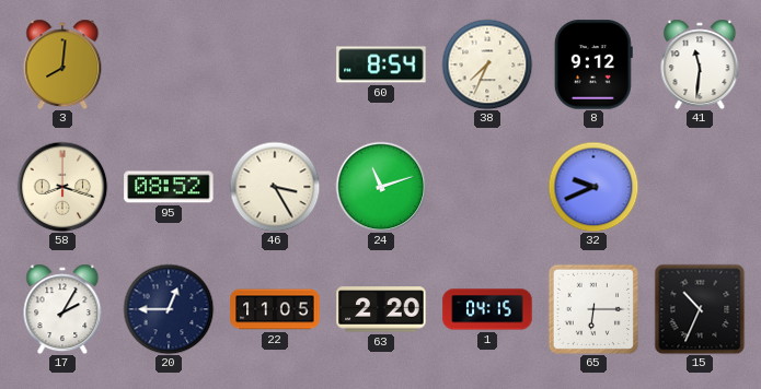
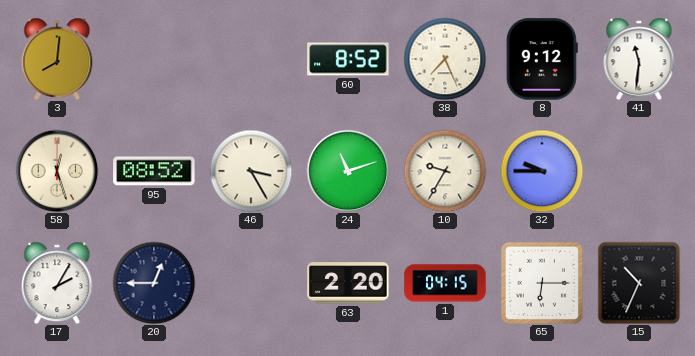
60: 8:54 -> 8:52 (348, 59)
38: 7:34 -> 7:26 (445, 59)
58: 8:18 -> 12:27 (57, 171)
10: none -> 9:35 (445, 171)
32: 9:41 -> 9:45 (542, 171)
22: 11:05 -> none (275, 309)
